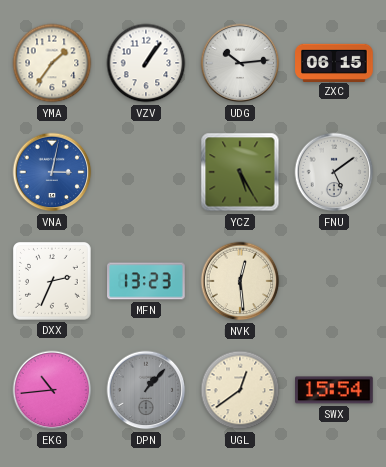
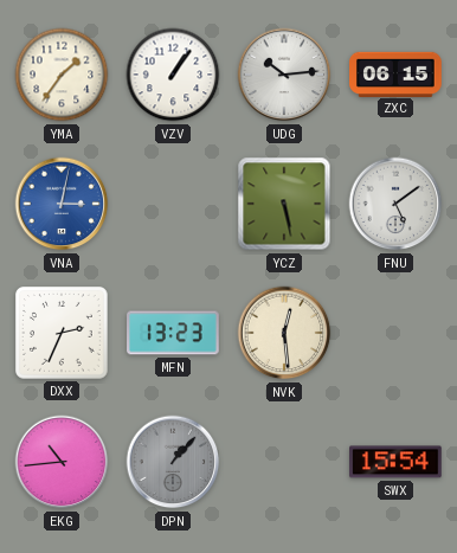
YCZ: 5:25 -> 5:28 (284, 204)
UGL: 12:39 -> none (240, 390)
